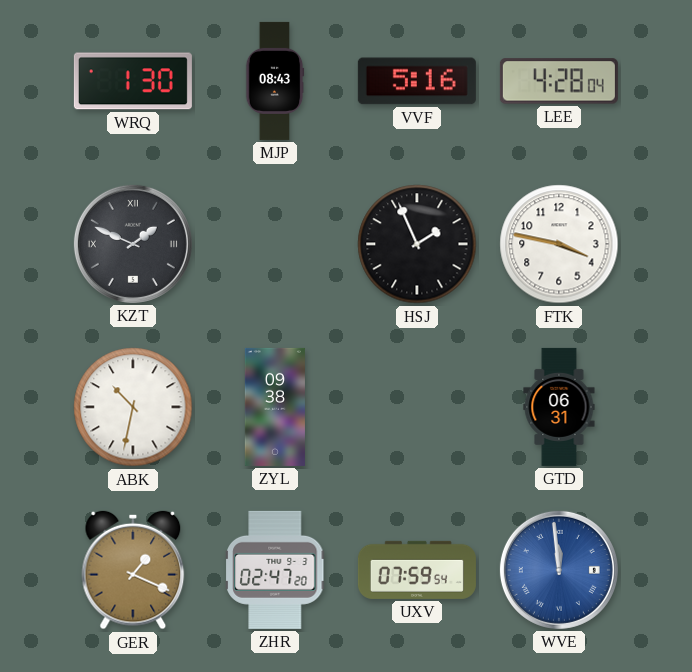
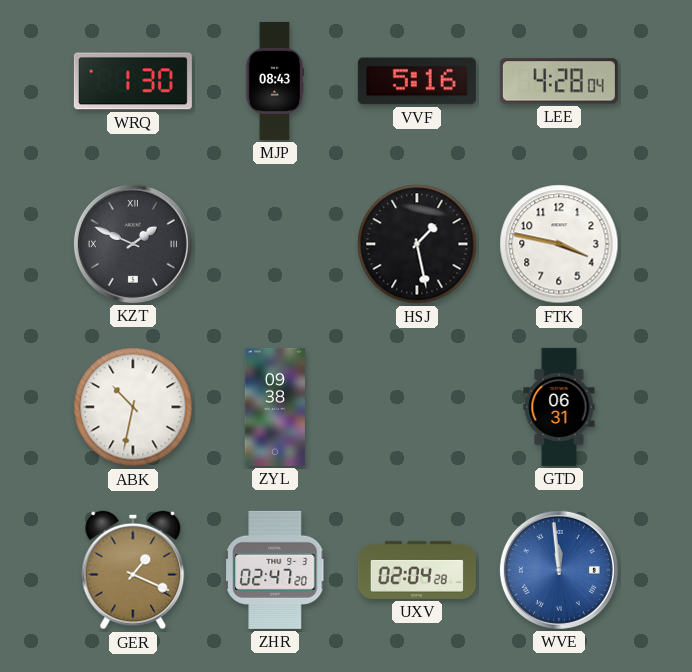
HSJ: 1:56 -> 1:28 (417, 244)
UXV: 07:59 -> 02:04 (417, 570)
